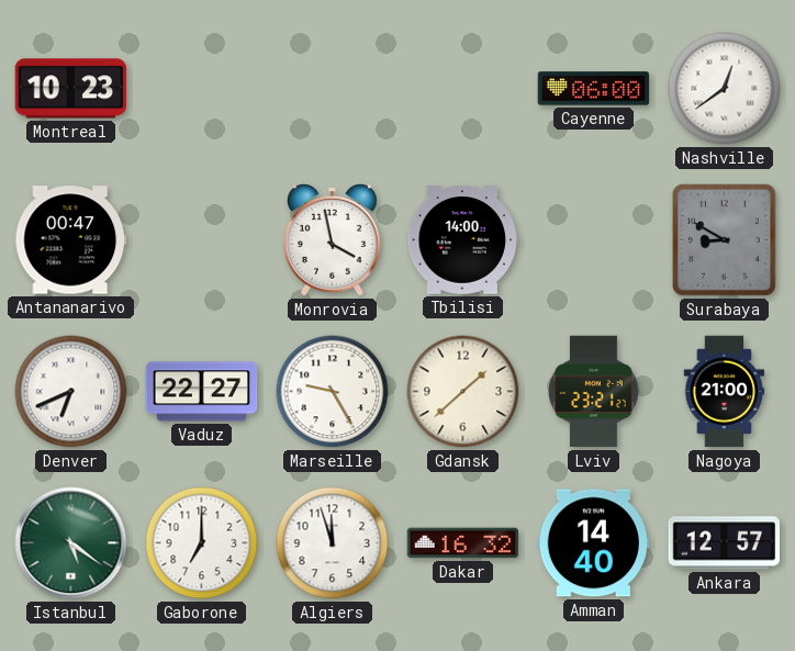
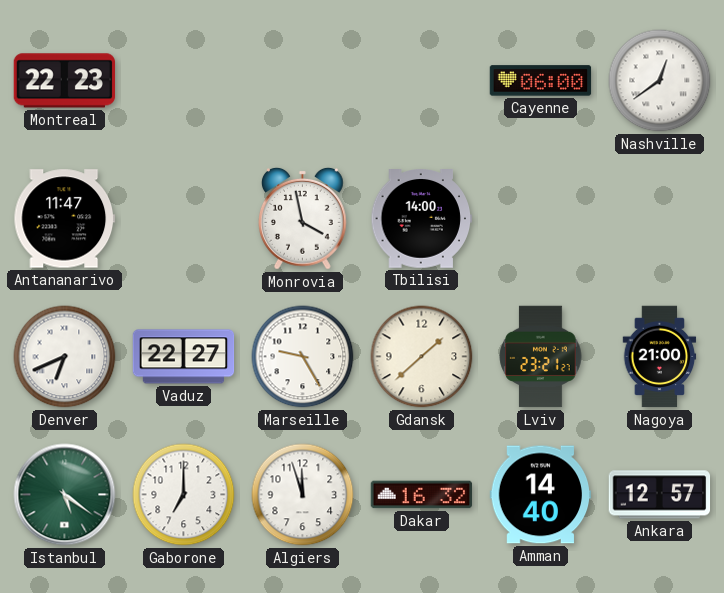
Montreal: 10:23 -> 22:23 (65, 81)
Antananarivo: 00:47 -> 11:47 (64, 219)
Surabaya: 8:50 -> none (725, 240)
